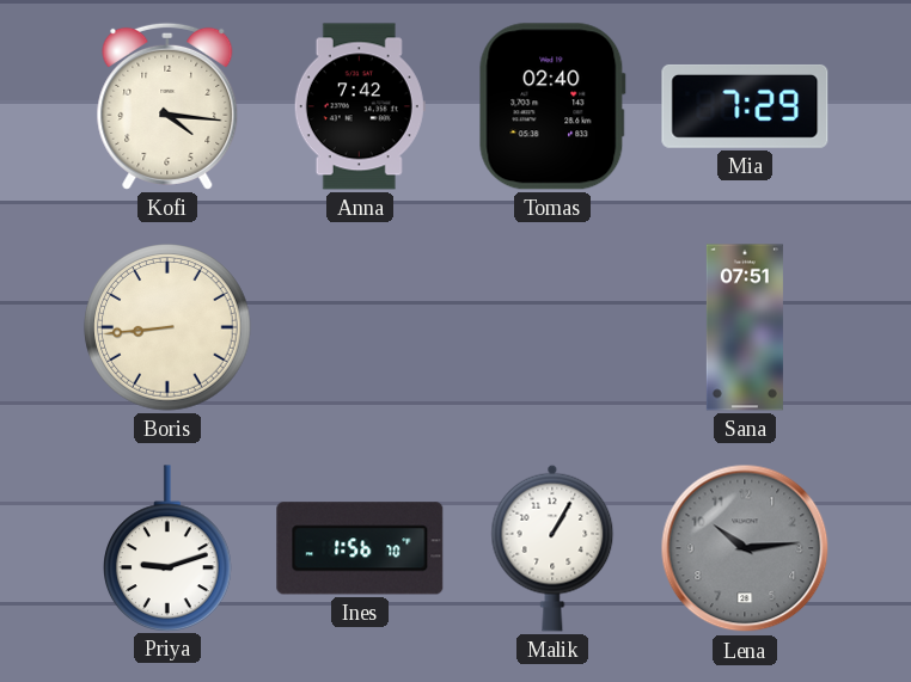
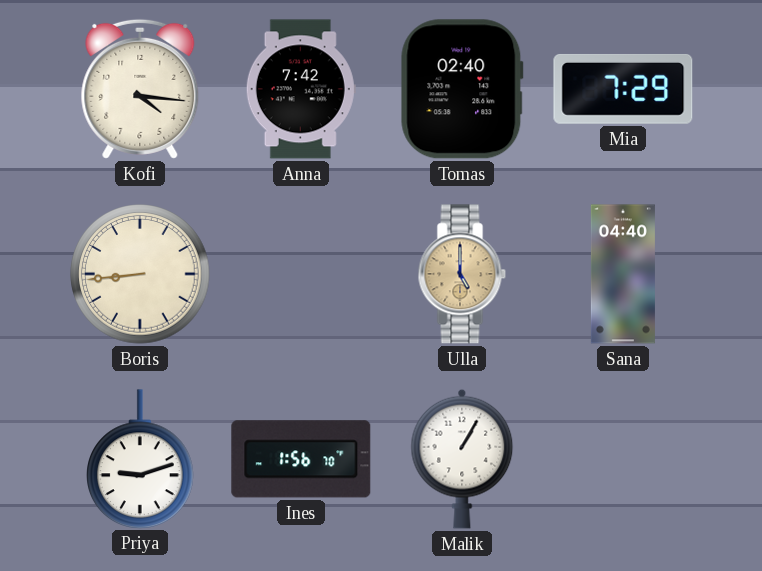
Ulla: none -> 5:00 (462, 274)
Sana: 07:51 -> 04:40 (623, 274)
Lena: 10:14 -> none (745, 548)
